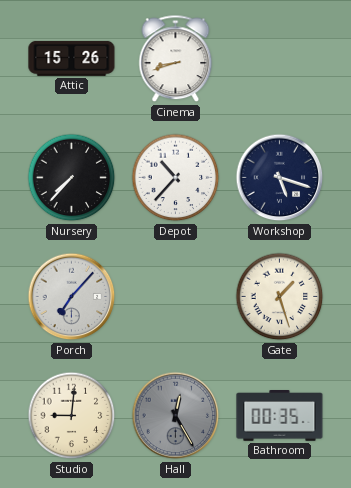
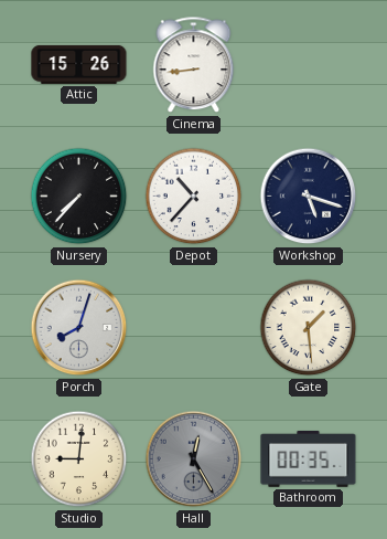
Cinema: 8:42 -> 8:44 (194, 65)
Porch: 7:07 -> 8:03 (79, 328)
Gate: 1:27 -> 1:29 (309, 328)
